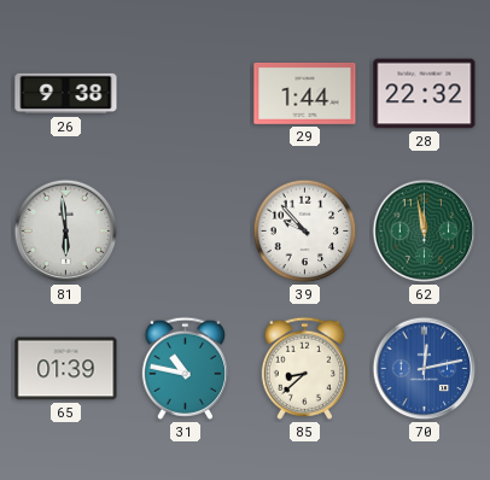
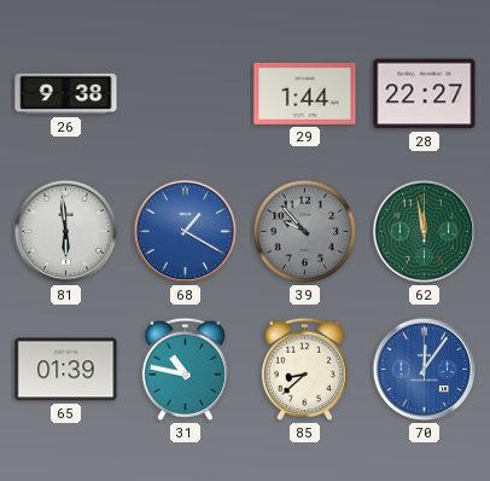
28: 22:32 -> 22:27 (425, 94)
68: none -> 1:20 (186, 232)
39 dial: white -> grey (305, 232)
70: 12:13 -> 12:06 (425, 370)
